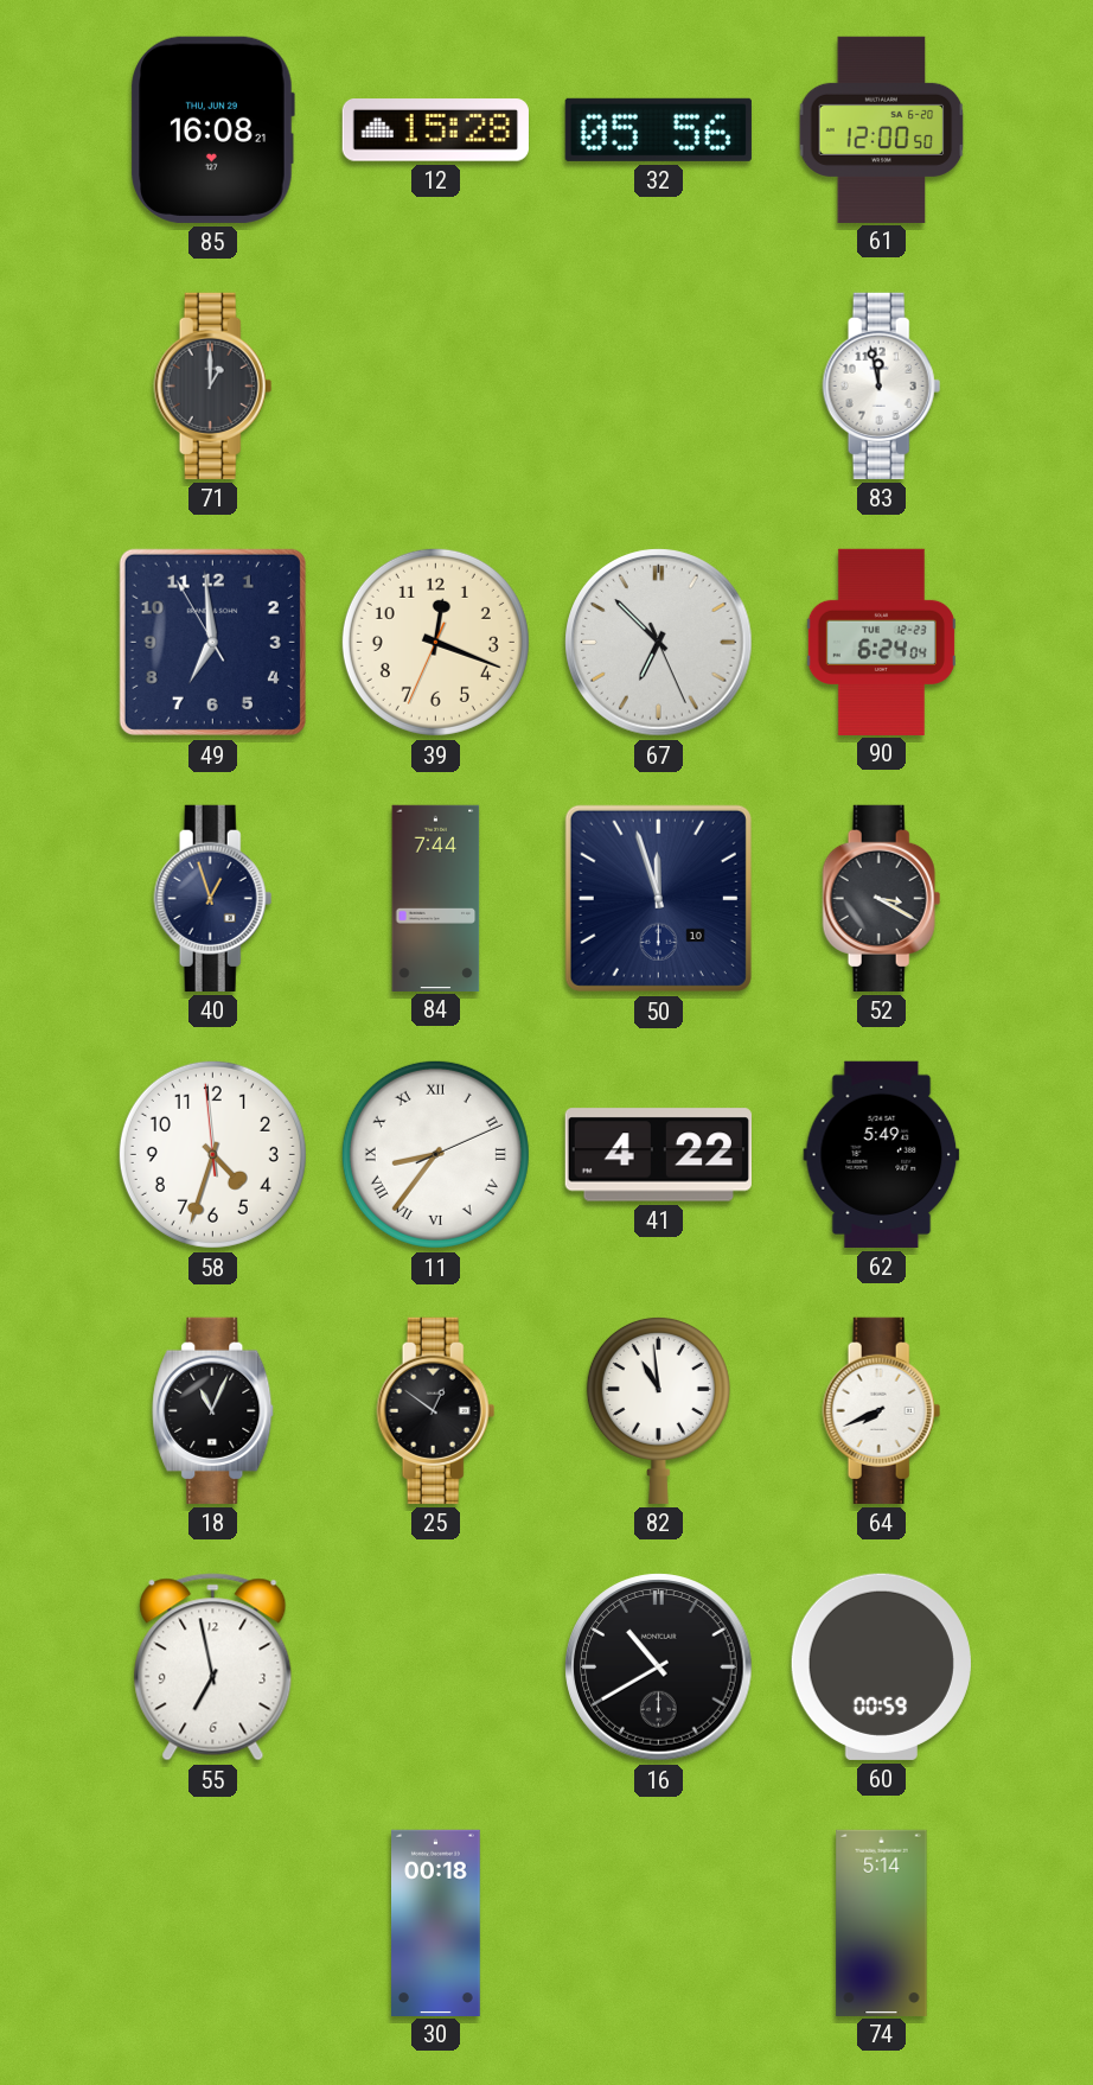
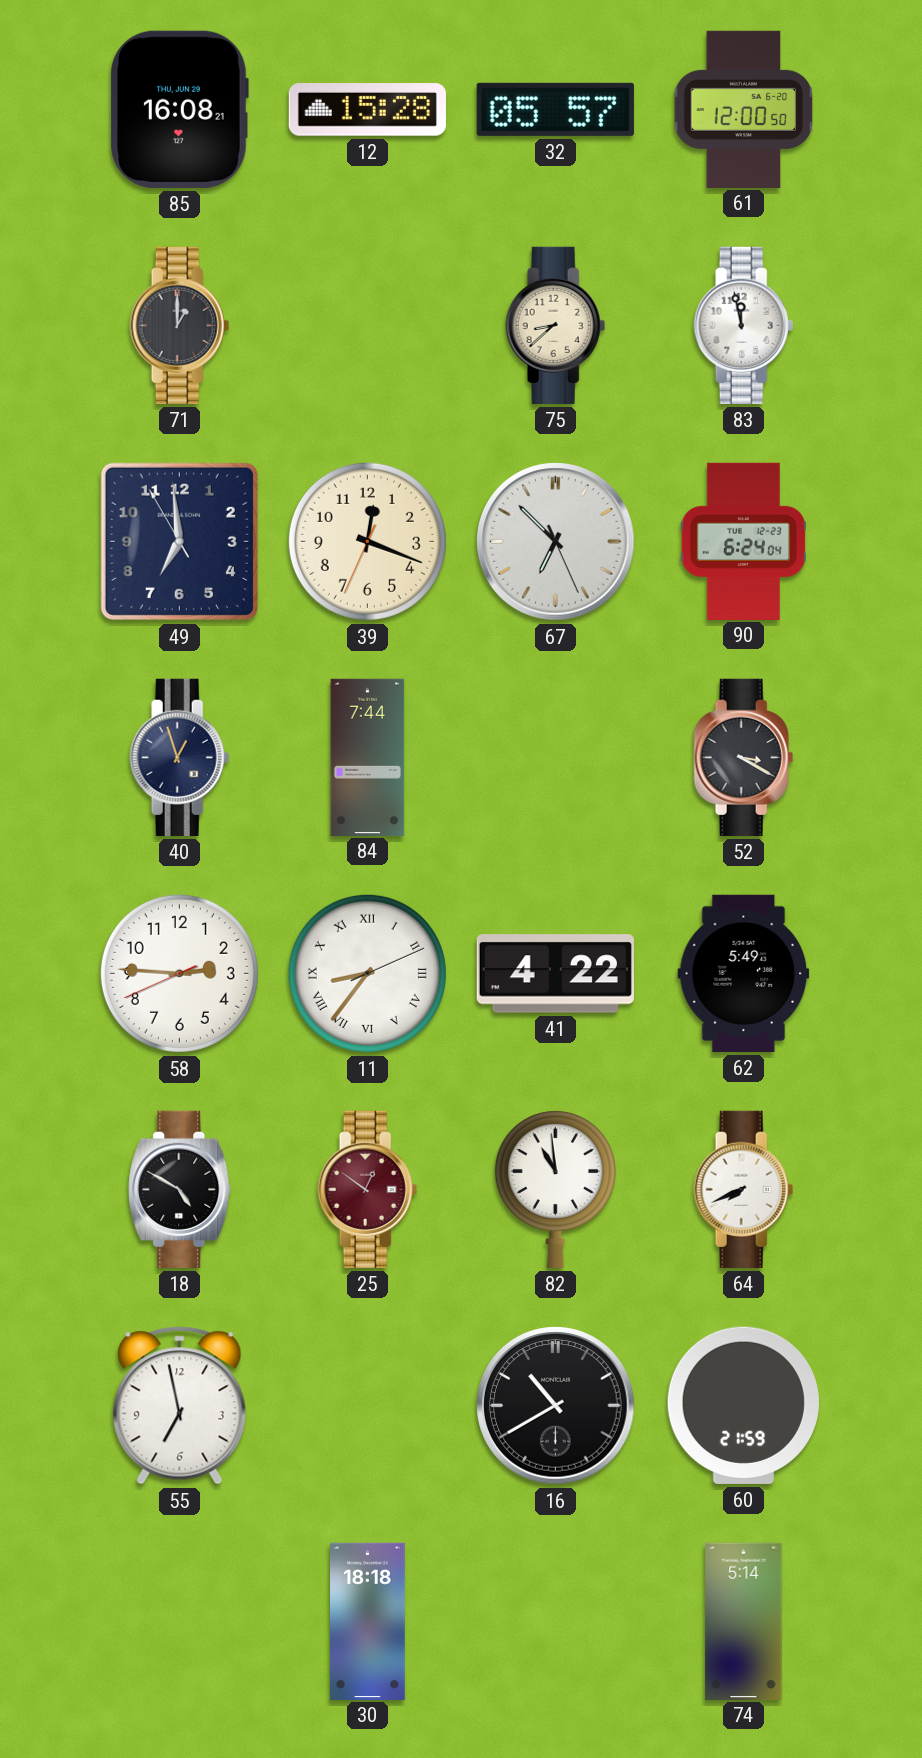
32: 05:56 -> 05:57 (555, 109)
75: none -> 8:38 (556, 325)
50: 11:57 -> none (658, 898)
58: 4:32 -> 2:45 (179, 973)
18: 11:04 -> 4:50 (180, 1189)
25 dial: black -> burgundy (368, 1189)
60: 00:59 -> 21:59 (743, 1405)
30: 00:18 -> 18:18 (368, 1621)
